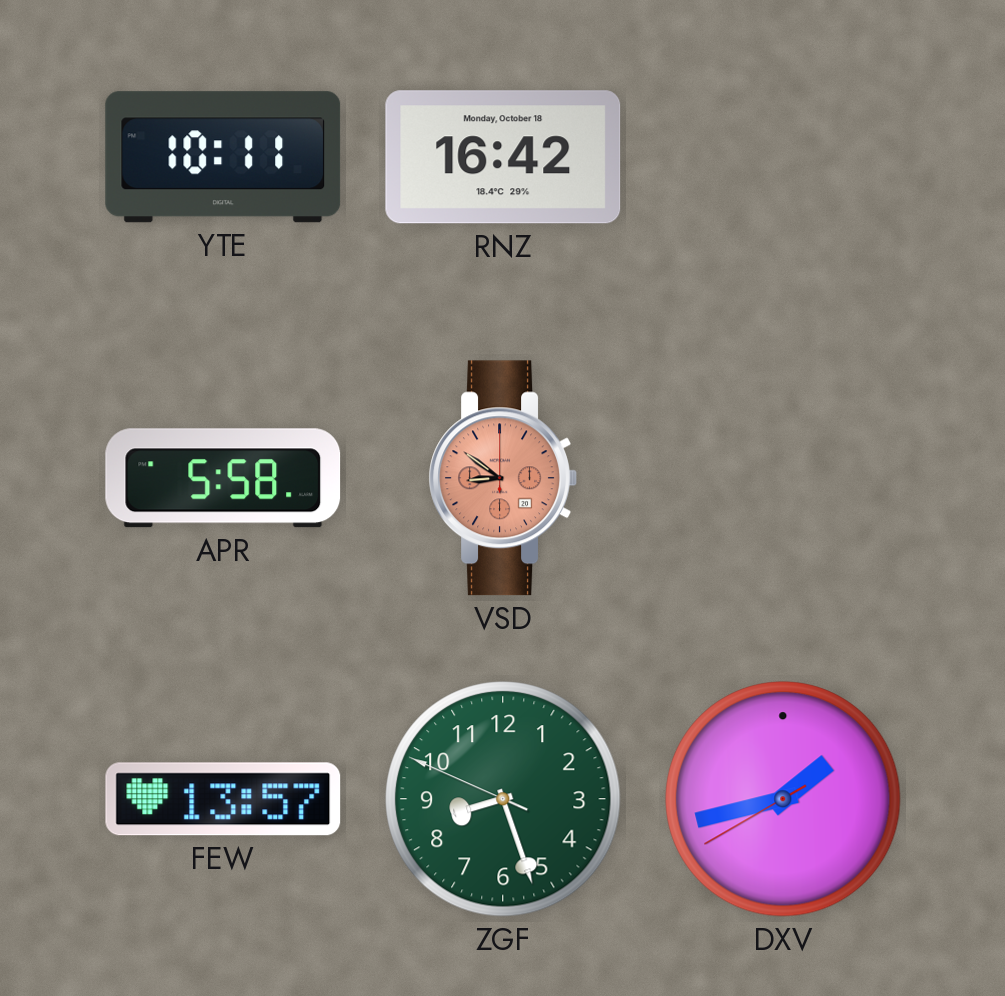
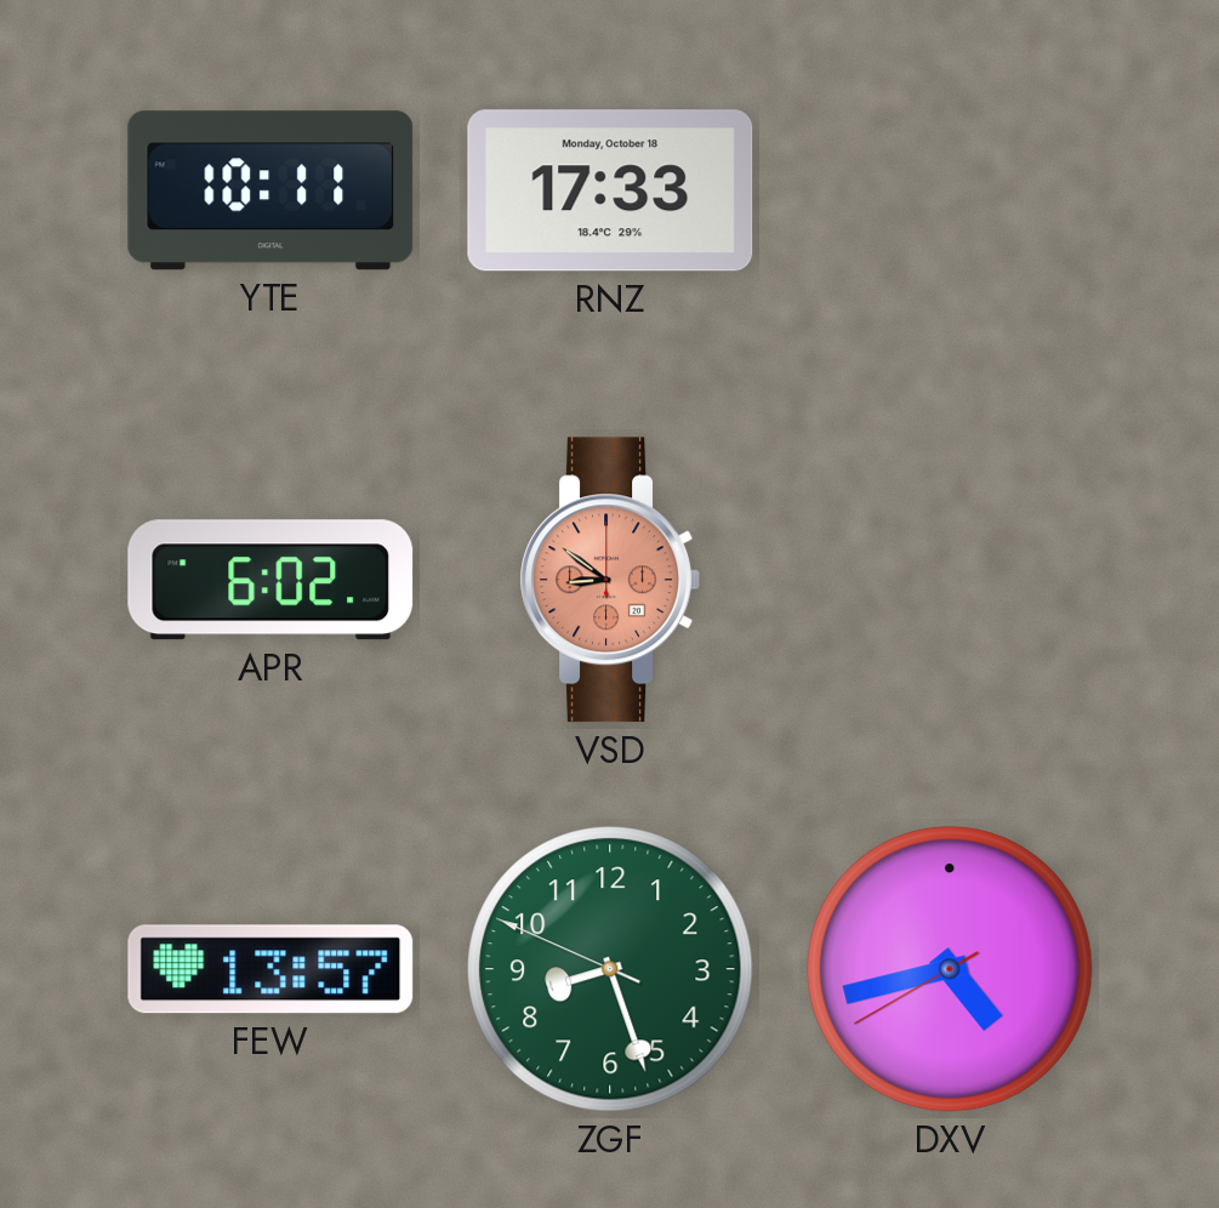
RNZ: 16:42 -> 17:33 (610, 190)
APR: 5:58 -> 6:02 (270, 580)
DXV: 1:42 -> 4:42 (950, 969)
